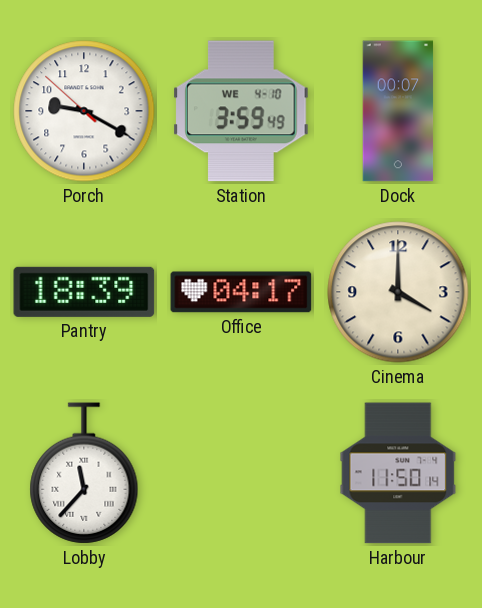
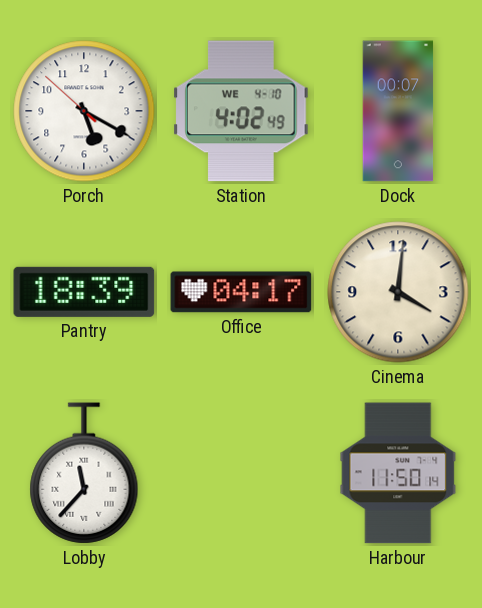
Porch: 9:19 -> 5:19 (84, 111)
Station: 3:59 -> 4:02 (241, 111)
Cinema: 4:00 -> 4:01 (398, 292)
